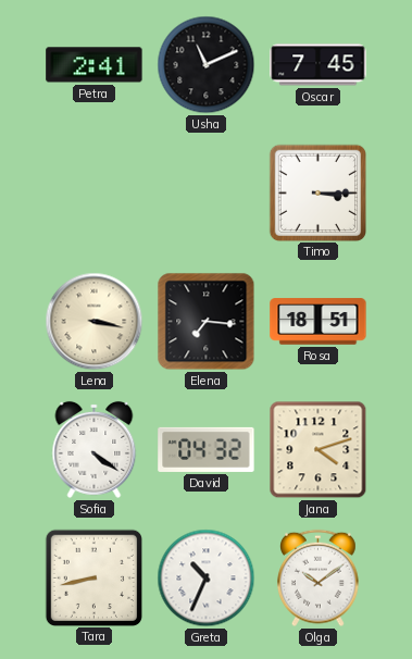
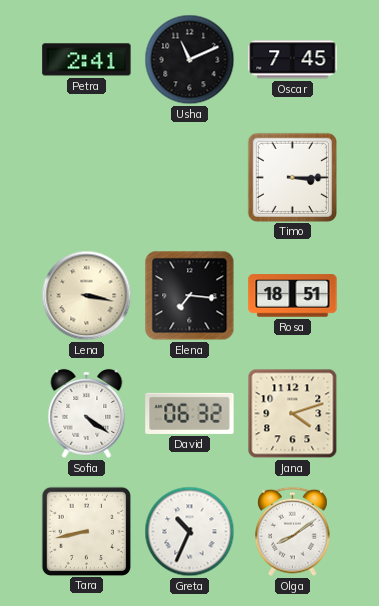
David: 04:32 -> 06:32 (190, 413)
Olga: 10:09 -> 8:09 (293, 532)
